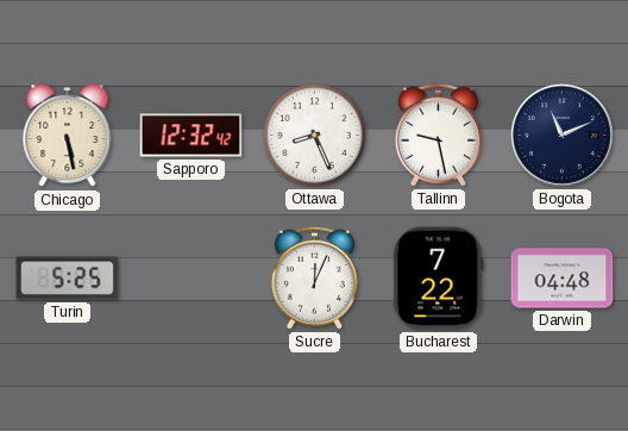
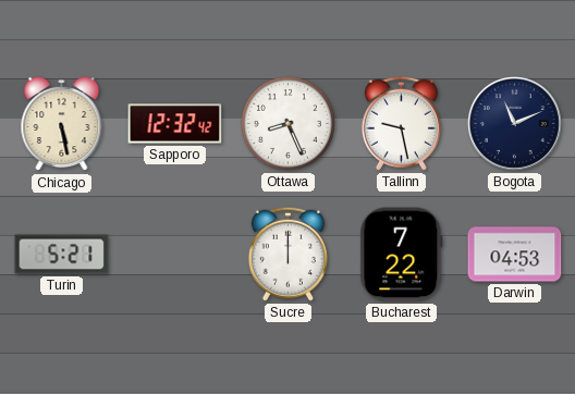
Turin: 5:25 -> 5:21 (62, 255)
Sucre: 12:04 -> 12:00 (287, 254)
Darwin: 04:48 -> 04:53 (515, 255)
